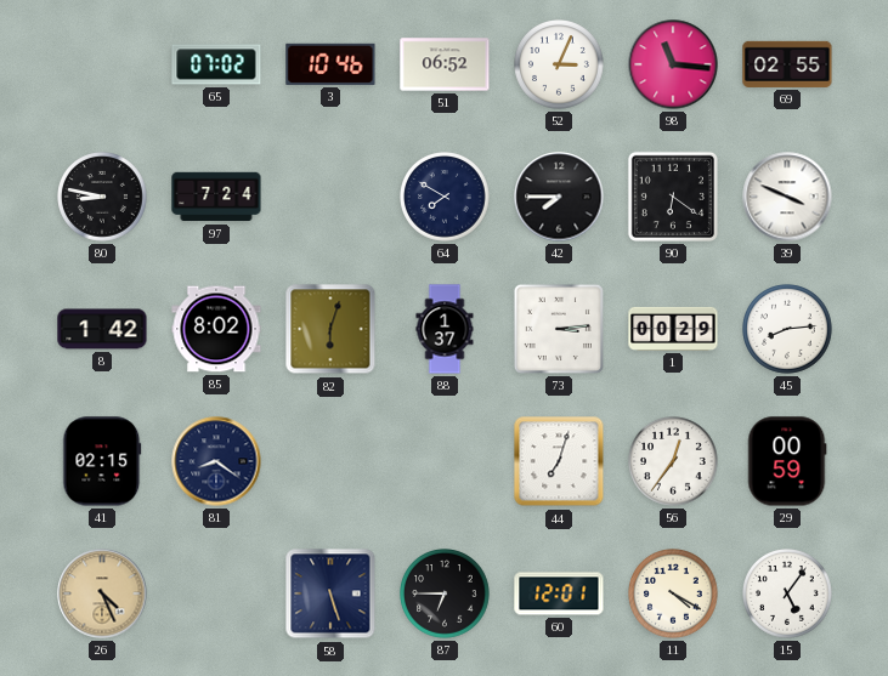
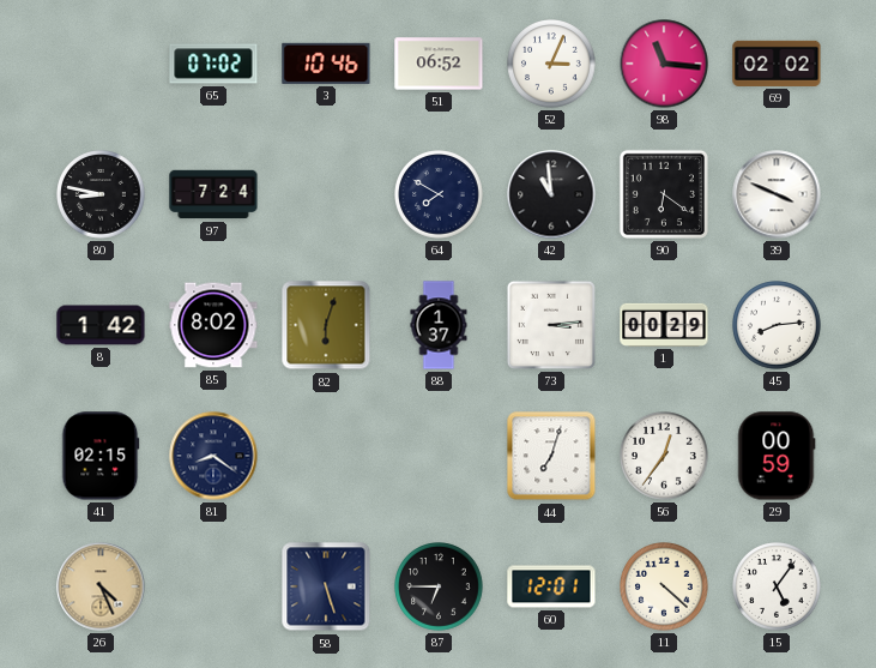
69: 02:55 -> 02:02 (777, 64)
42: 7:45 -> 10:59 (551, 194)
11: 4:20 -> 4:22 (664, 586)
